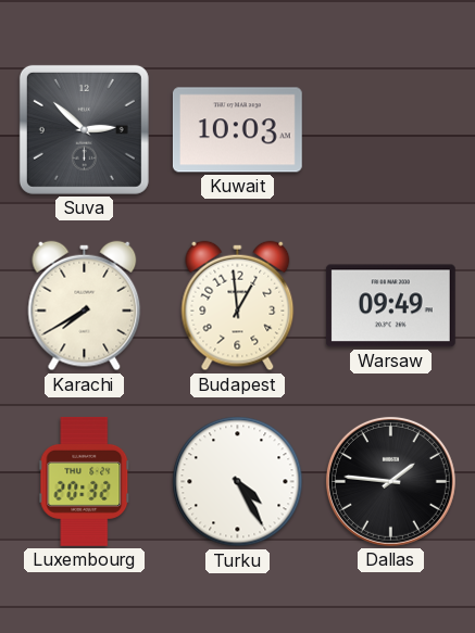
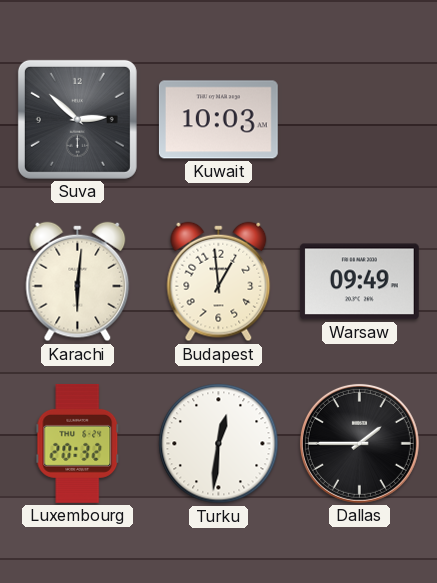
Karachi: 7:40 -> 6:01 (78, 282)
Turku: 4:25 -> 12:31 (219, 444)
Dallas: 1:46 -> 1:45 (359, 443)
